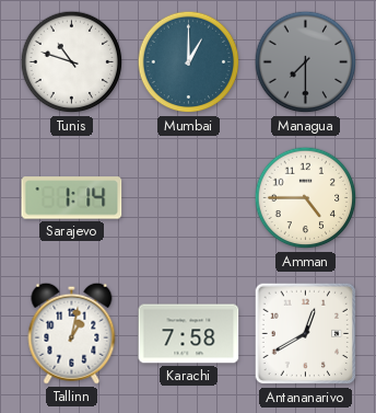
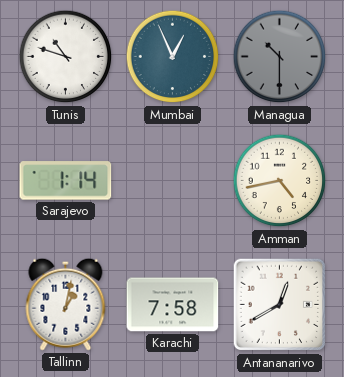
Mumbai: 1:00 -> 12:56 (173, 57)
Managua: 7:30 -> 10:30 (280, 57)
Amman: 4:45 -> 4:43 (280, 181)
